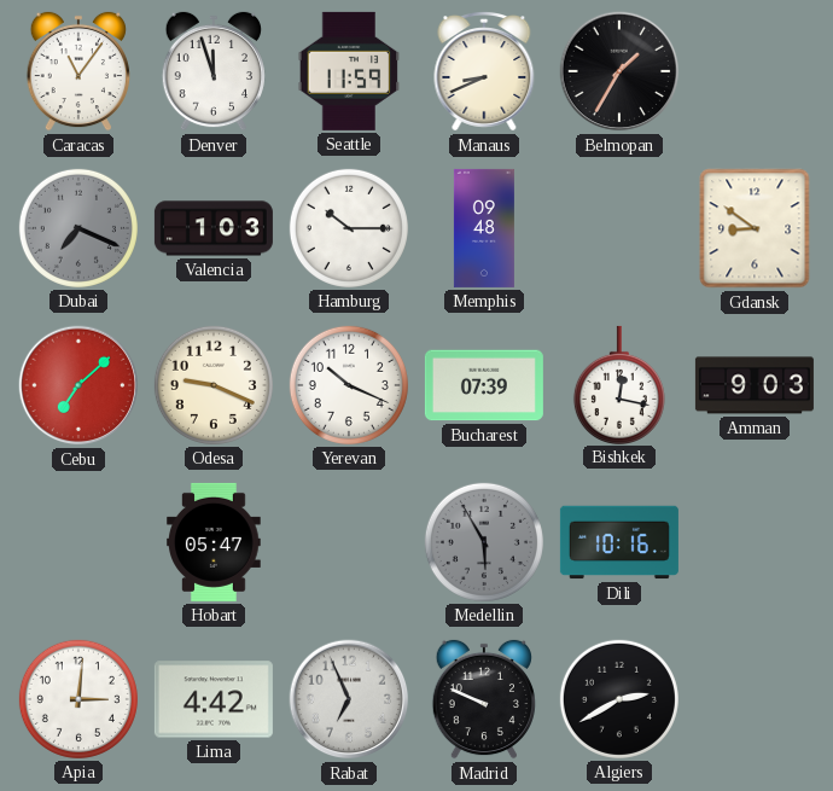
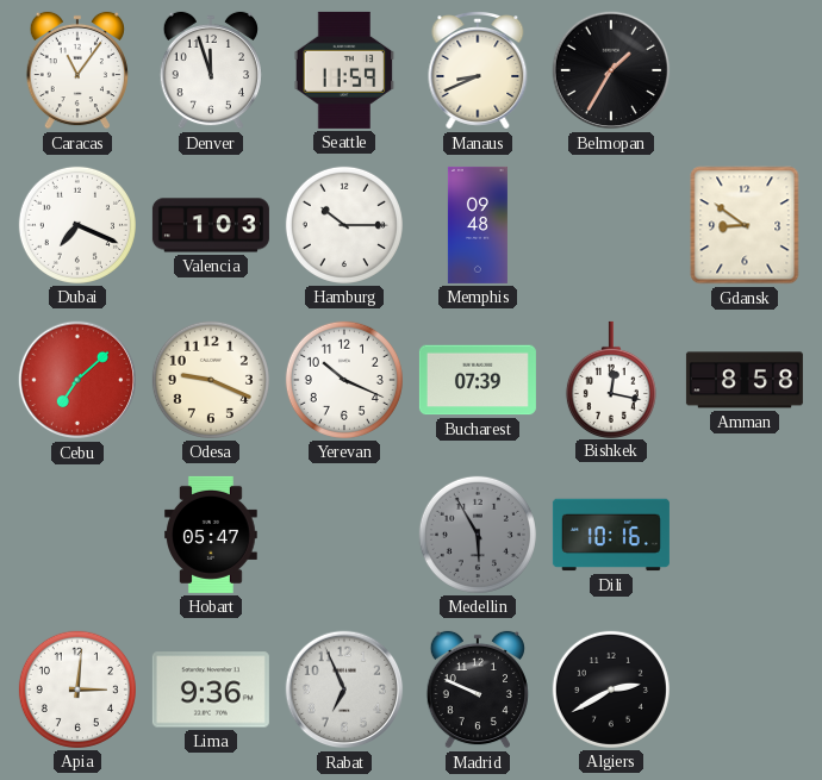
Dubai dial: grey -> white (77, 225)
Amman: 9:03 -> 8:58 (745, 380)
Lima: 4:42 -> 9:36 (211, 689)
